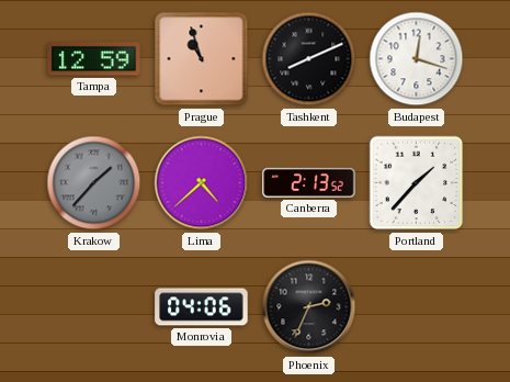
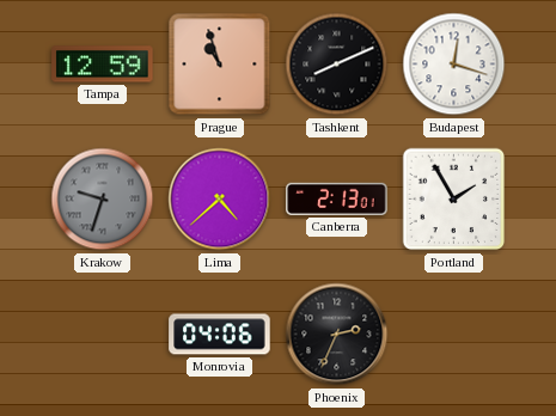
Krakow: 1:37 -> 9:33 (103, 200)
Canberra: 2:13:52 -> 2:13:01 (337, 198)
Portland: 1:37 -> 1:55 (454, 200)
